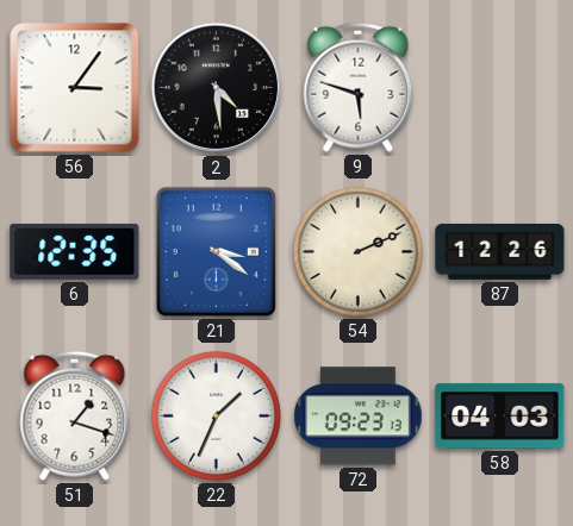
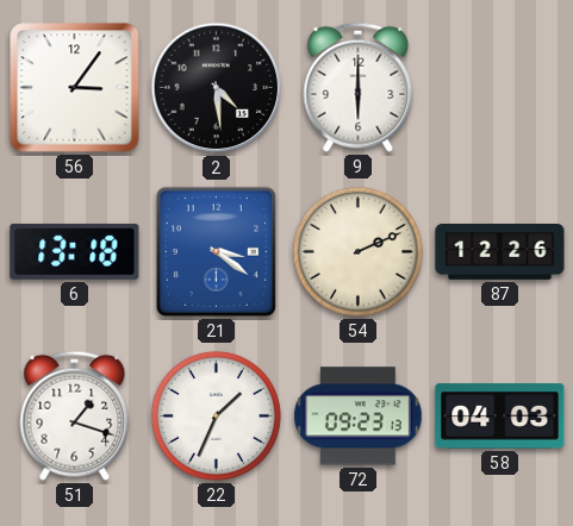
9: 5:48 -> 6:00 (359, 87)
6: 12:35 -> 13:18 (75, 251)
